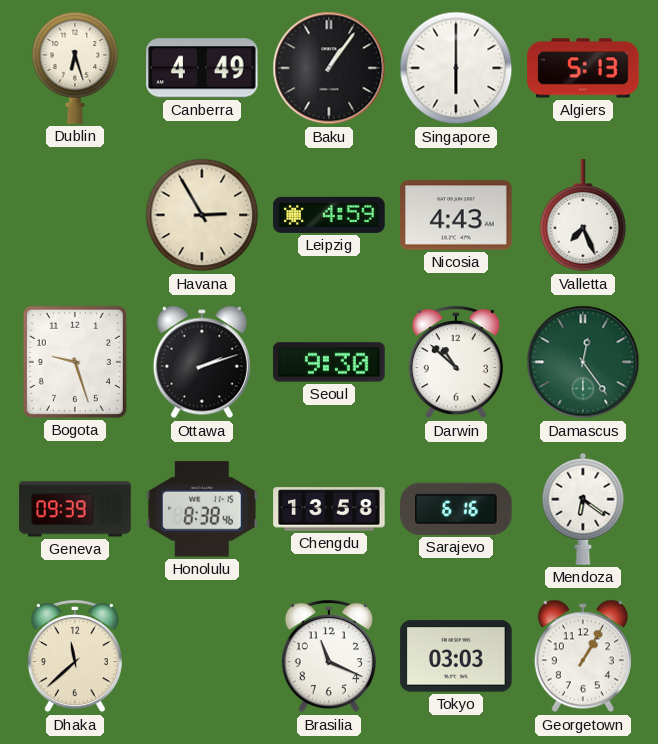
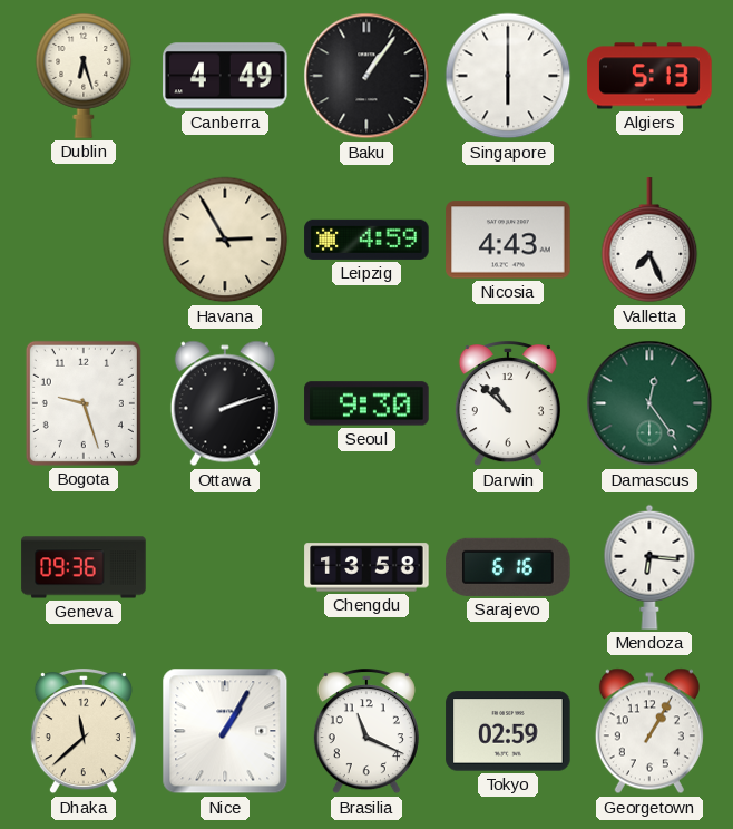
Geneva: 09:39 -> 09:36 (84, 567)
Honolulu: 8:38 -> none (202, 509)
Mendoza: 6:21 -> 6:16 (649, 567)
Nice: none -> 1:05 (225, 731)
Tokyo: 03:03 -> 02:59 (508, 731)
